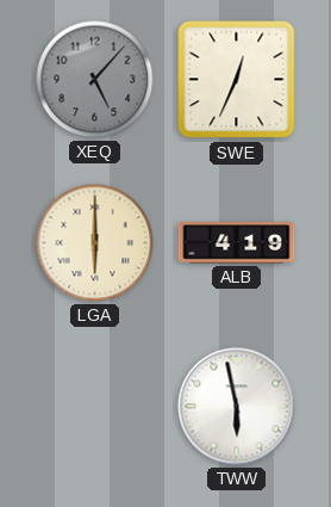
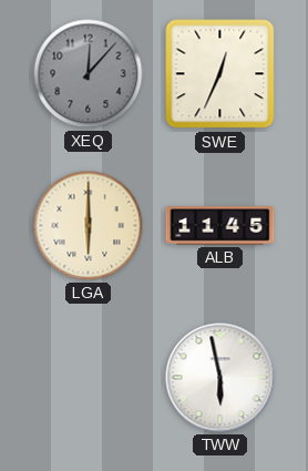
XEQ: 5:07 -> 12:07 (89, 74)
ALB: 4:19 -> 11:45 (220, 226)
